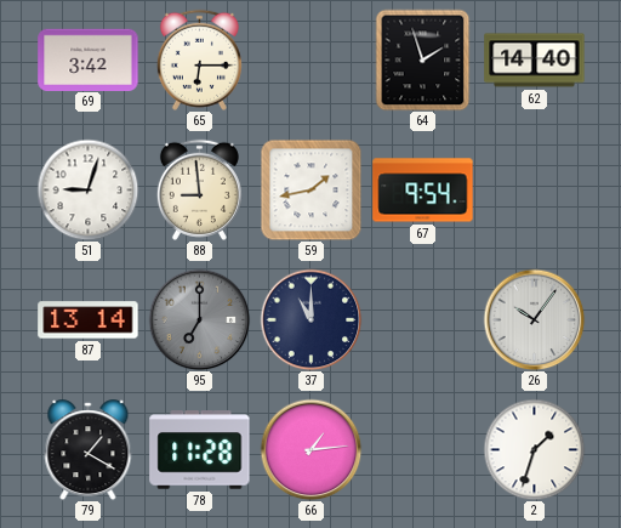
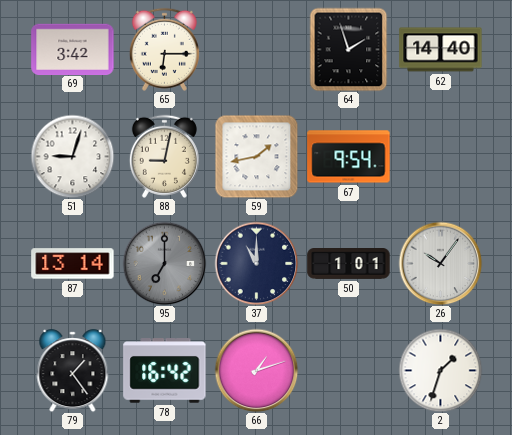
88: 8:59 -> 9:02 (164, 156)
50: none -> 1:01 (349, 264)
79: 1:20 -> 1:24 (73, 371)
78: 11:28 -> 16:42 (165, 371)
66: 1:14 -> 1:12 (256, 370)
